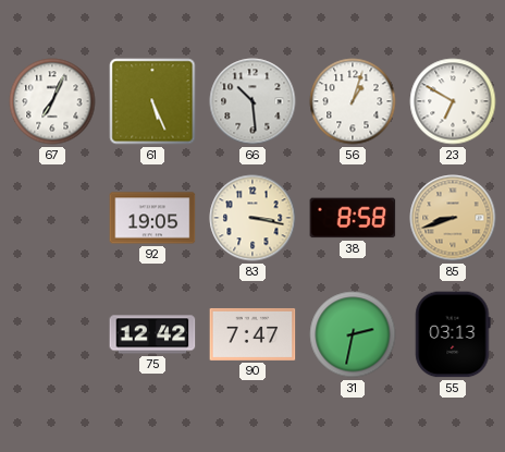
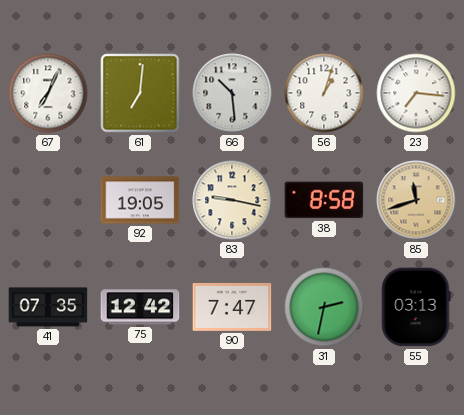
61: 5:26 -> 7:01 (140, 93)
23: 6:50 -> 7:16 (416, 93)
83: 3:17 -> 9:17 (232, 200)
85: 8:42 -> 11:42 (416, 200)
41: none -> 07:35 (48, 307)
